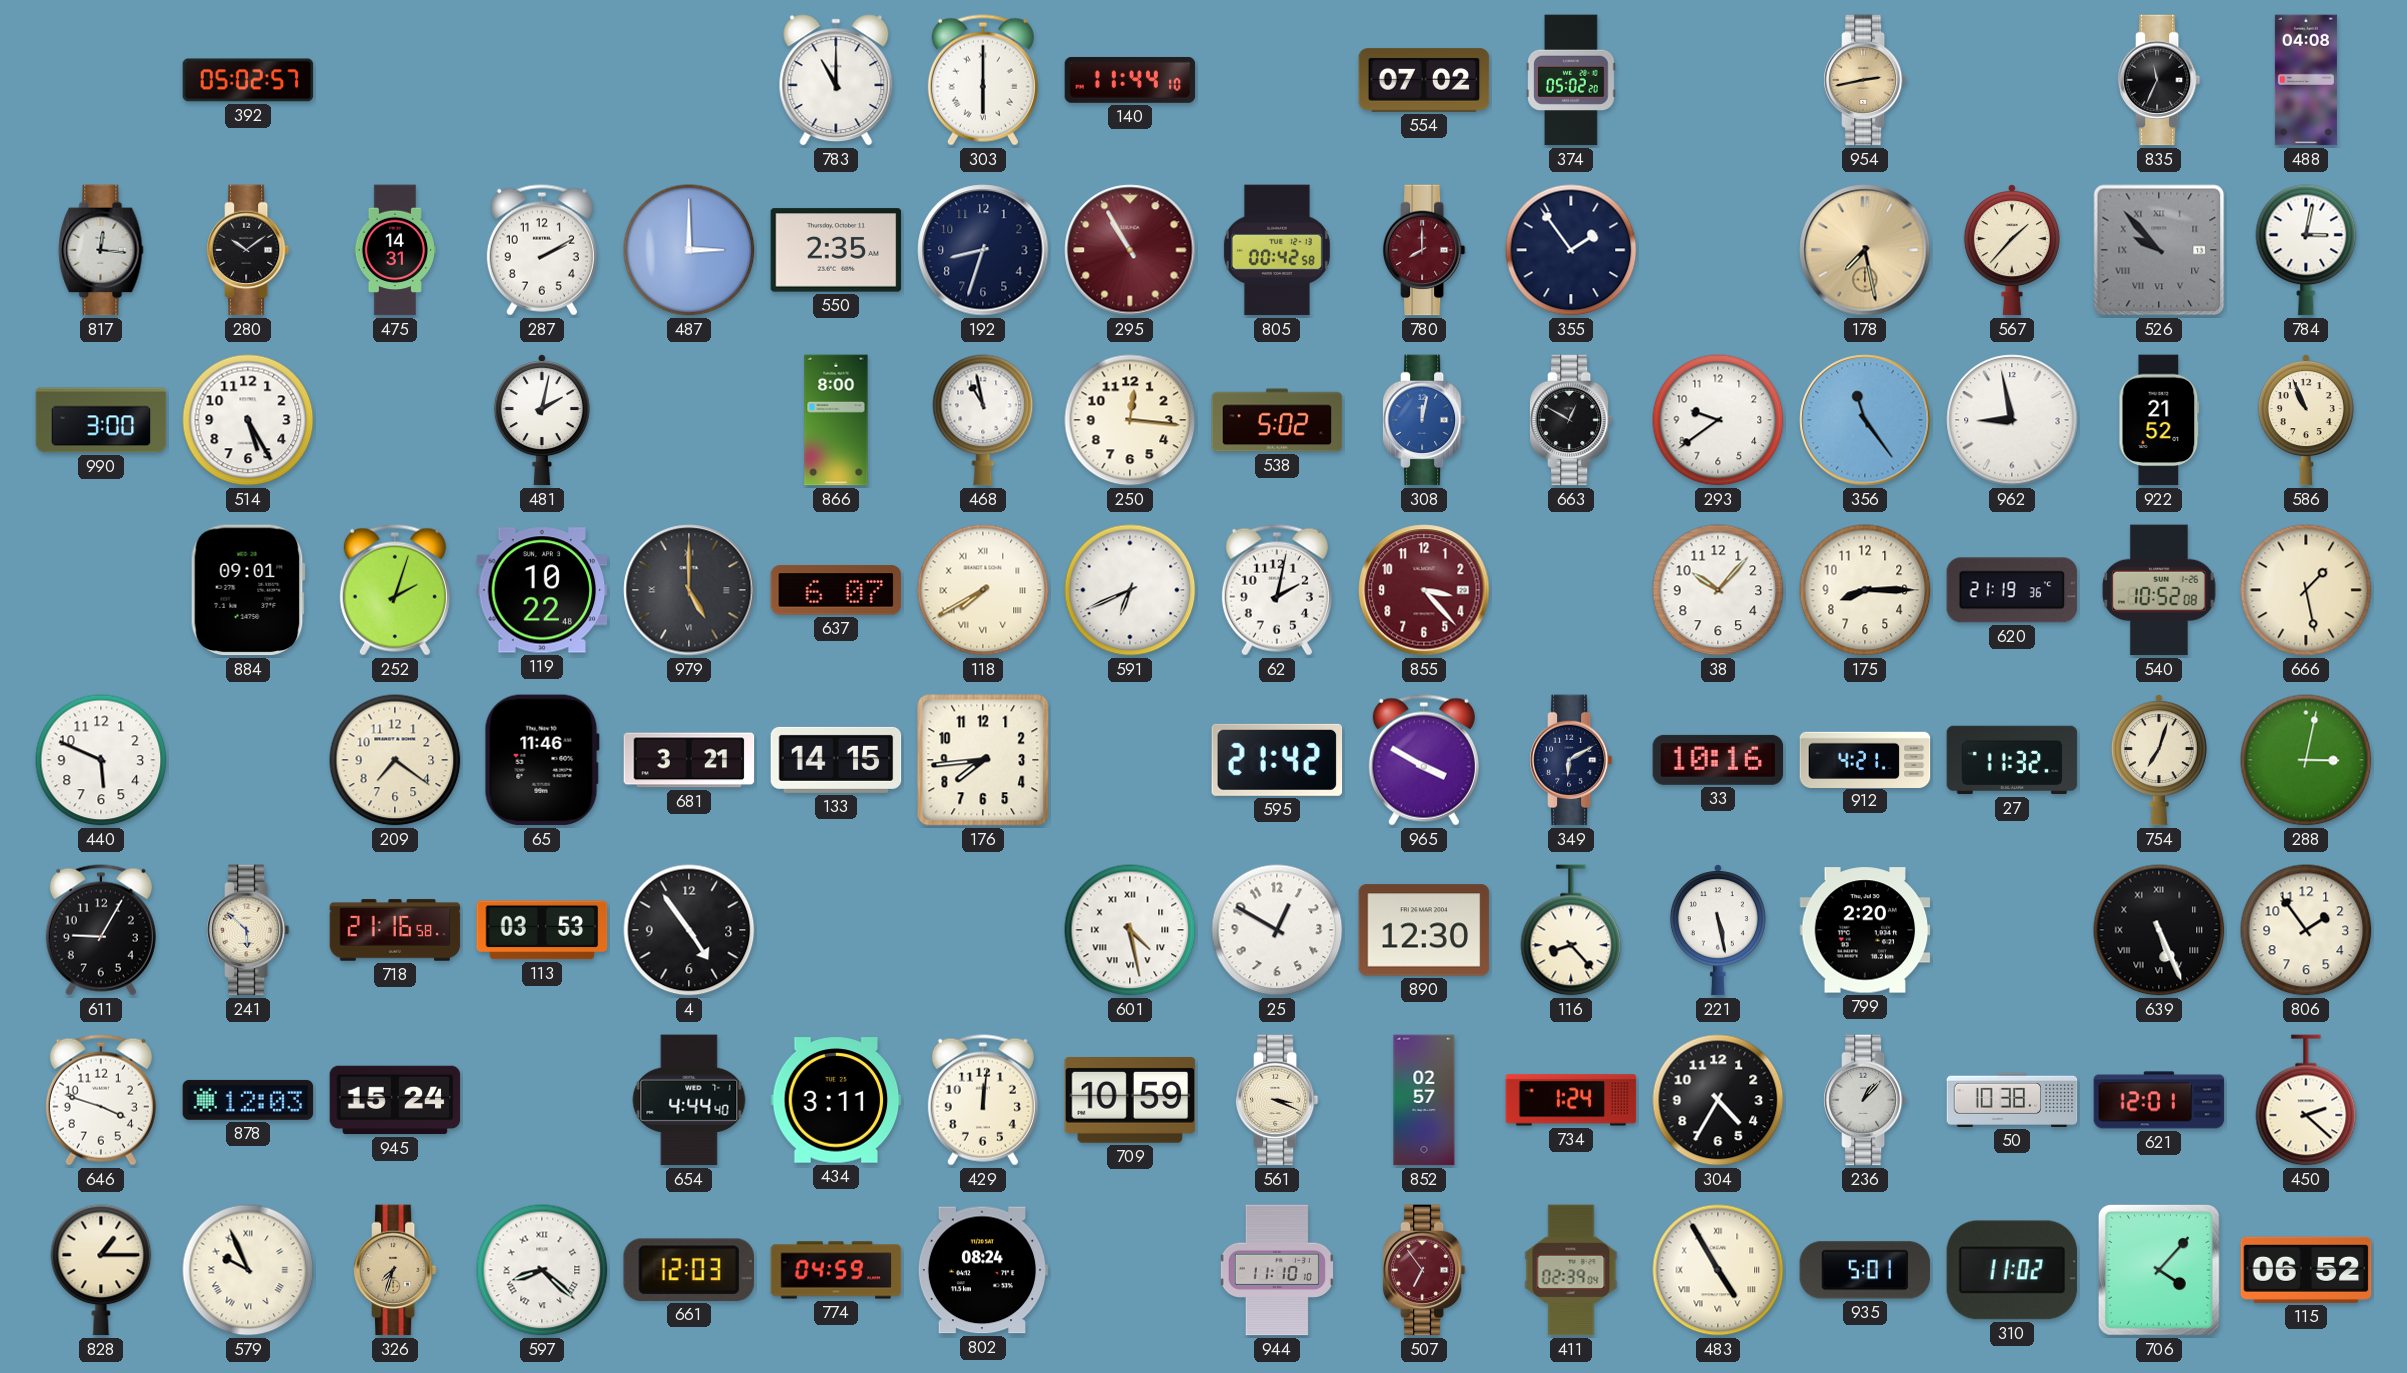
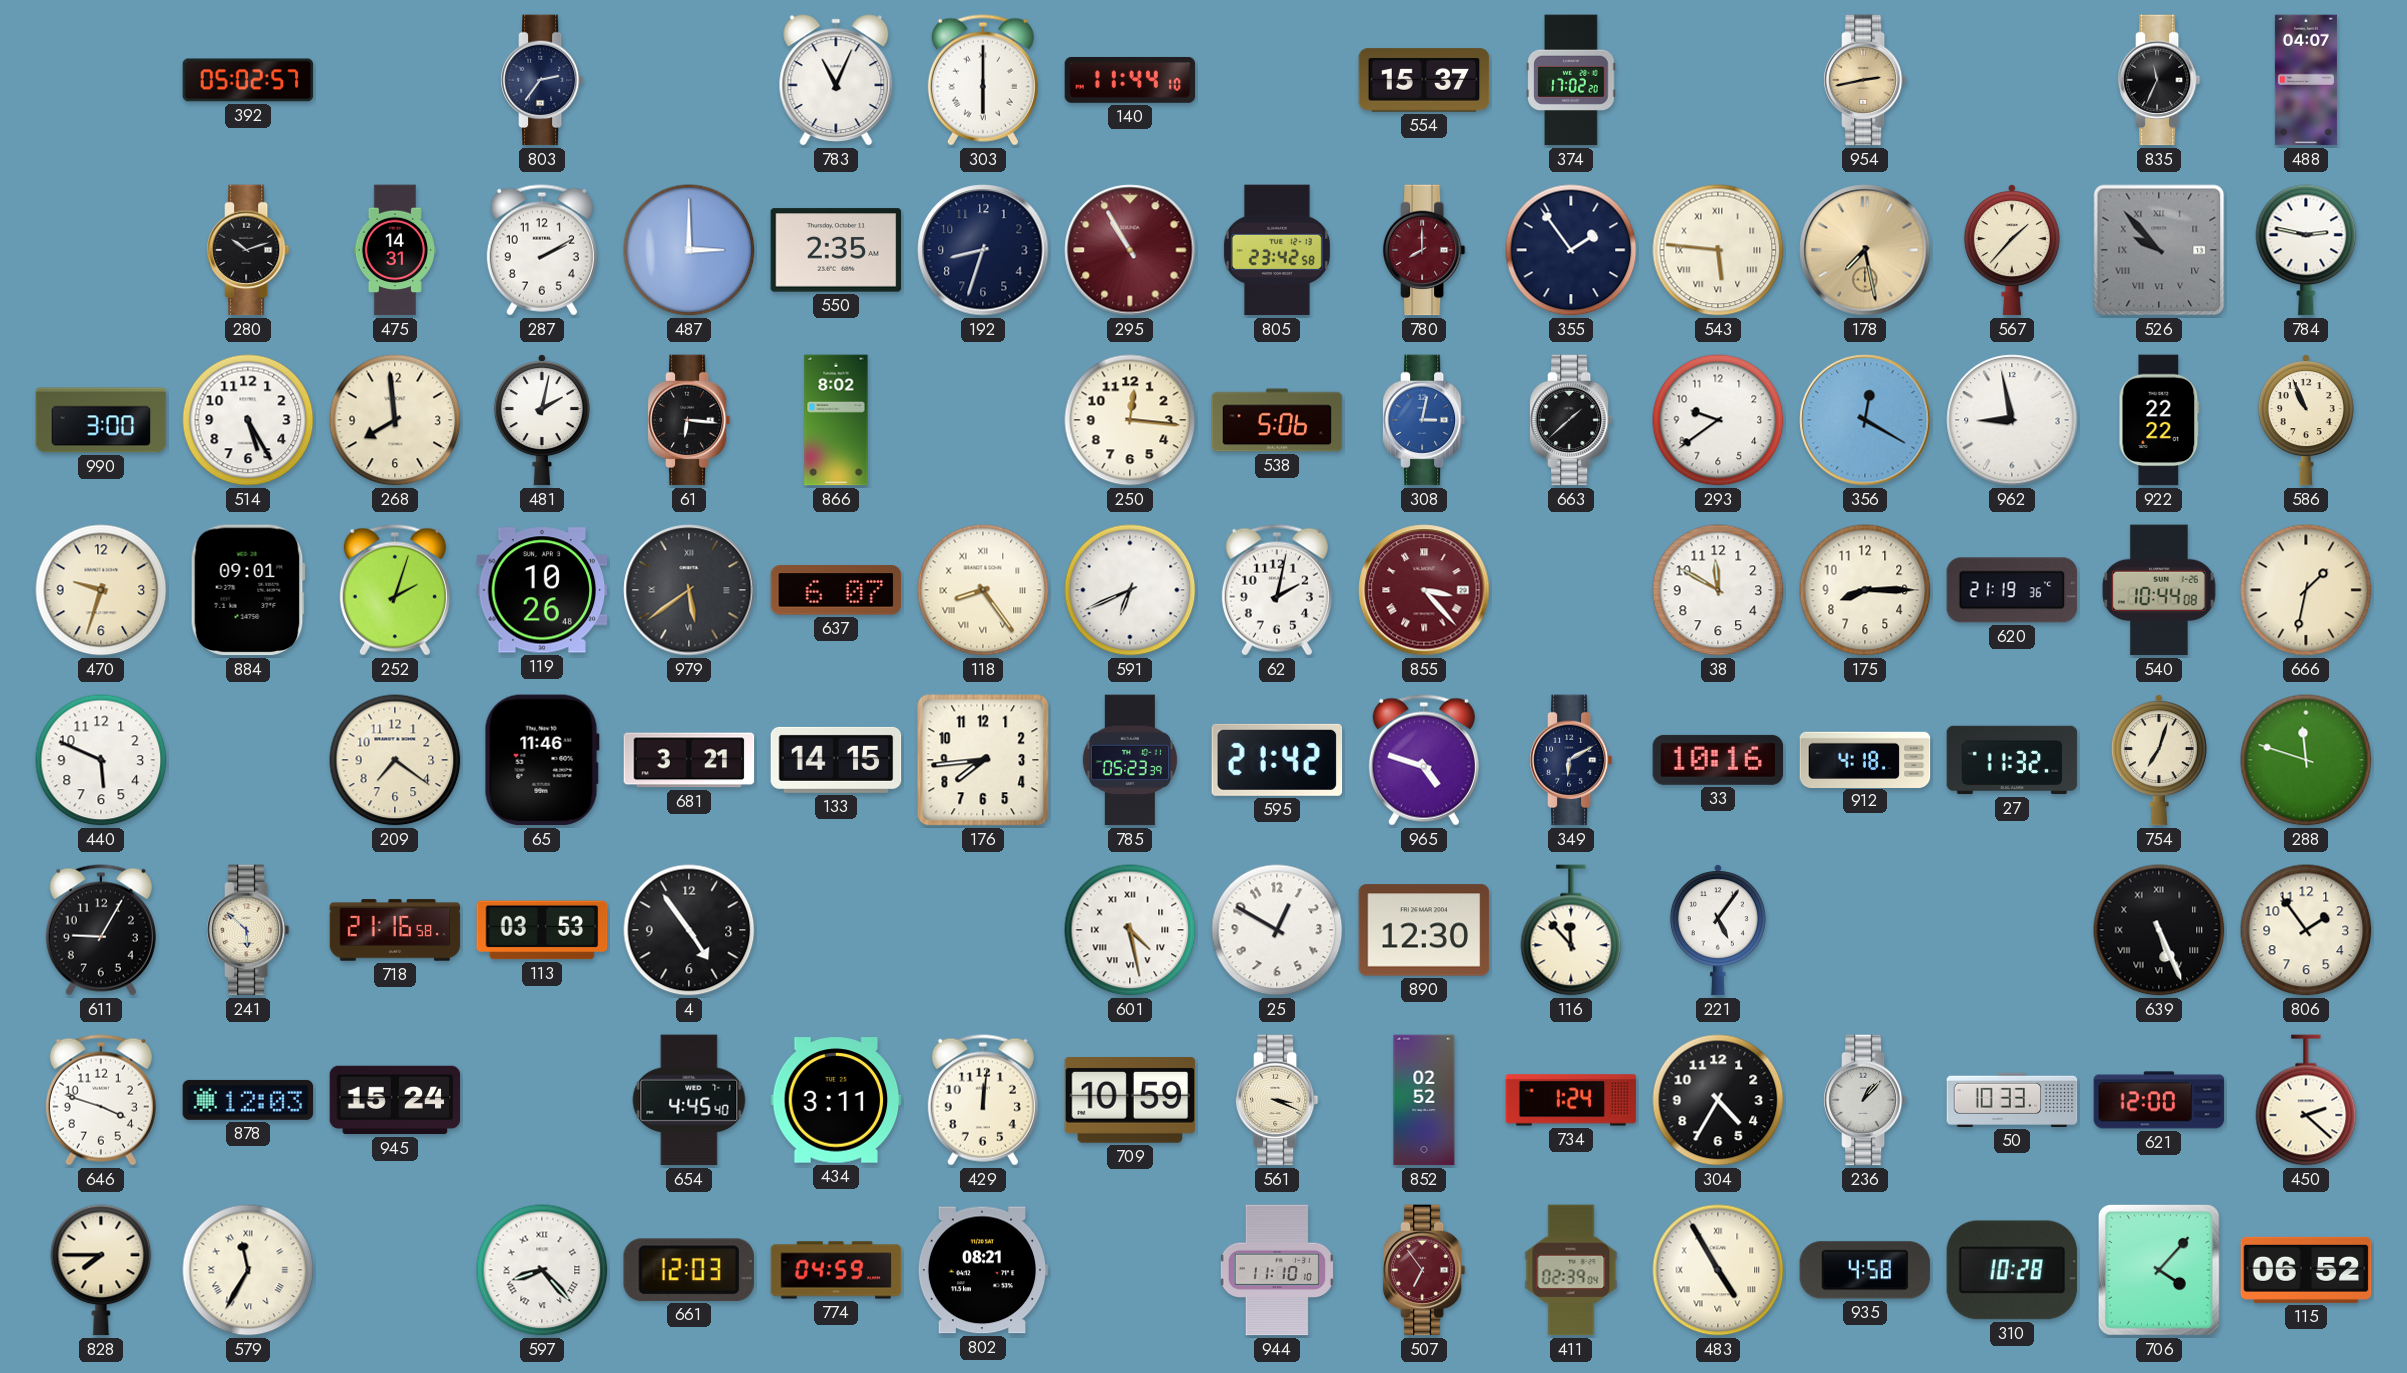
803: none -> 2:36 (542, 80)
783: 11:00 -> 11:04 (836, 80)
554: 07:02 -> 15:37 (1424, 80)
374: 05:02 -> 17:02 (1571, 80)
488: 04:08 -> 04:07 (2306, 80)
817: 12:16 -> none (101, 250)
280: 10:09 -> 10:12 (248, 250)
805: 00:42 -> 23:42 (1277, 250)
543: none -> 5:46 (1718, 250)
784: 3:02 -> 2:47 (2306, 250)
268: none -> 7:59 (395, 420)
61: none -> 6:16 (689, 420)
866: 8:00 -> 8:02 (836, 420)
468: 10:58 -> none (983, 420)
538: 5:02 -> 5:06 (1277, 420)
308: 12:02 -> 3:02 (1424, 420)
663: 12:50 -> 1:38 (1571, 420)
356: 11:24 -> 12:20 (1865, 420)
922: 21:52 -> 22:22 (2159, 420)
470: none -> 9:33 (101, 590)
119: 10:22 -> 10:26 (542, 590)
979: 5:00 -> 5:39 (689, 590)
118: 7:40 -> 8:24 (983, 590)
855 numerals: Arabic -> Roman (1424, 590)
38: 10:07 -> 11:50 (1718, 590)
540: 10:52 -> 10:44 (2159, 590)
666: 1:28 -> 1:32 (2306, 590)
785: none -> 05:23 (1130, 760)
965: 3:50 -> 4:48 (1424, 760)
912: 4:21 -> 4:18 (1865, 759)
288: 3:02 -> 11:48 (2306, 760)
116: 8:23 -> 11:53 (1571, 930)
221: 5:28 -> 5:06 (1718, 930)
799: 2:20 -> none (1865, 930)
654: 4:44 -> 4:45 (689, 1100)
852: 02:57 -> 02:52 (1424, 1100)
50: 10:38 -> 10:33 (2012, 1100)
621: 12:01 -> 12:00 (2159, 1100)
828: 1:15 -> 7:45 (101, 1270)
579: 9:56 -> 11:35 (248, 1270)
326: 7:33 -> none (395, 1270)
597: 8:22 -> 8:23 (542, 1270)
802: 08:24 -> 08:21 (983, 1270)
935: 5:01 -> 4:58 (1865, 1270)
310: 11:02 -> 10:28 (2012, 1270)
